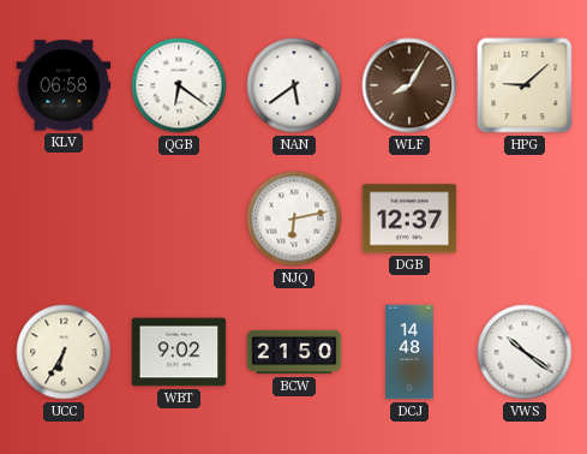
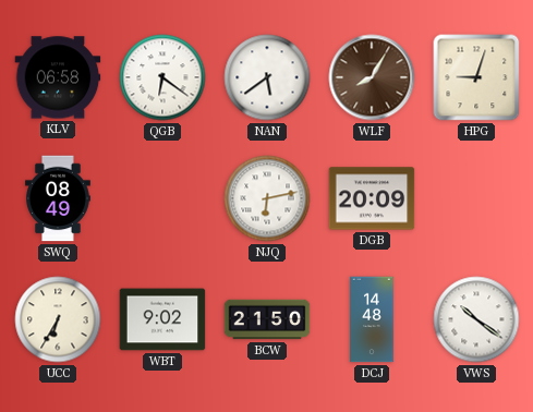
HPG: 9:08 -> 9:03 (476, 77)
SWQ: none -> 08:49 (58, 198)
DGB: 12:37 -> 20:09 (372, 198)
